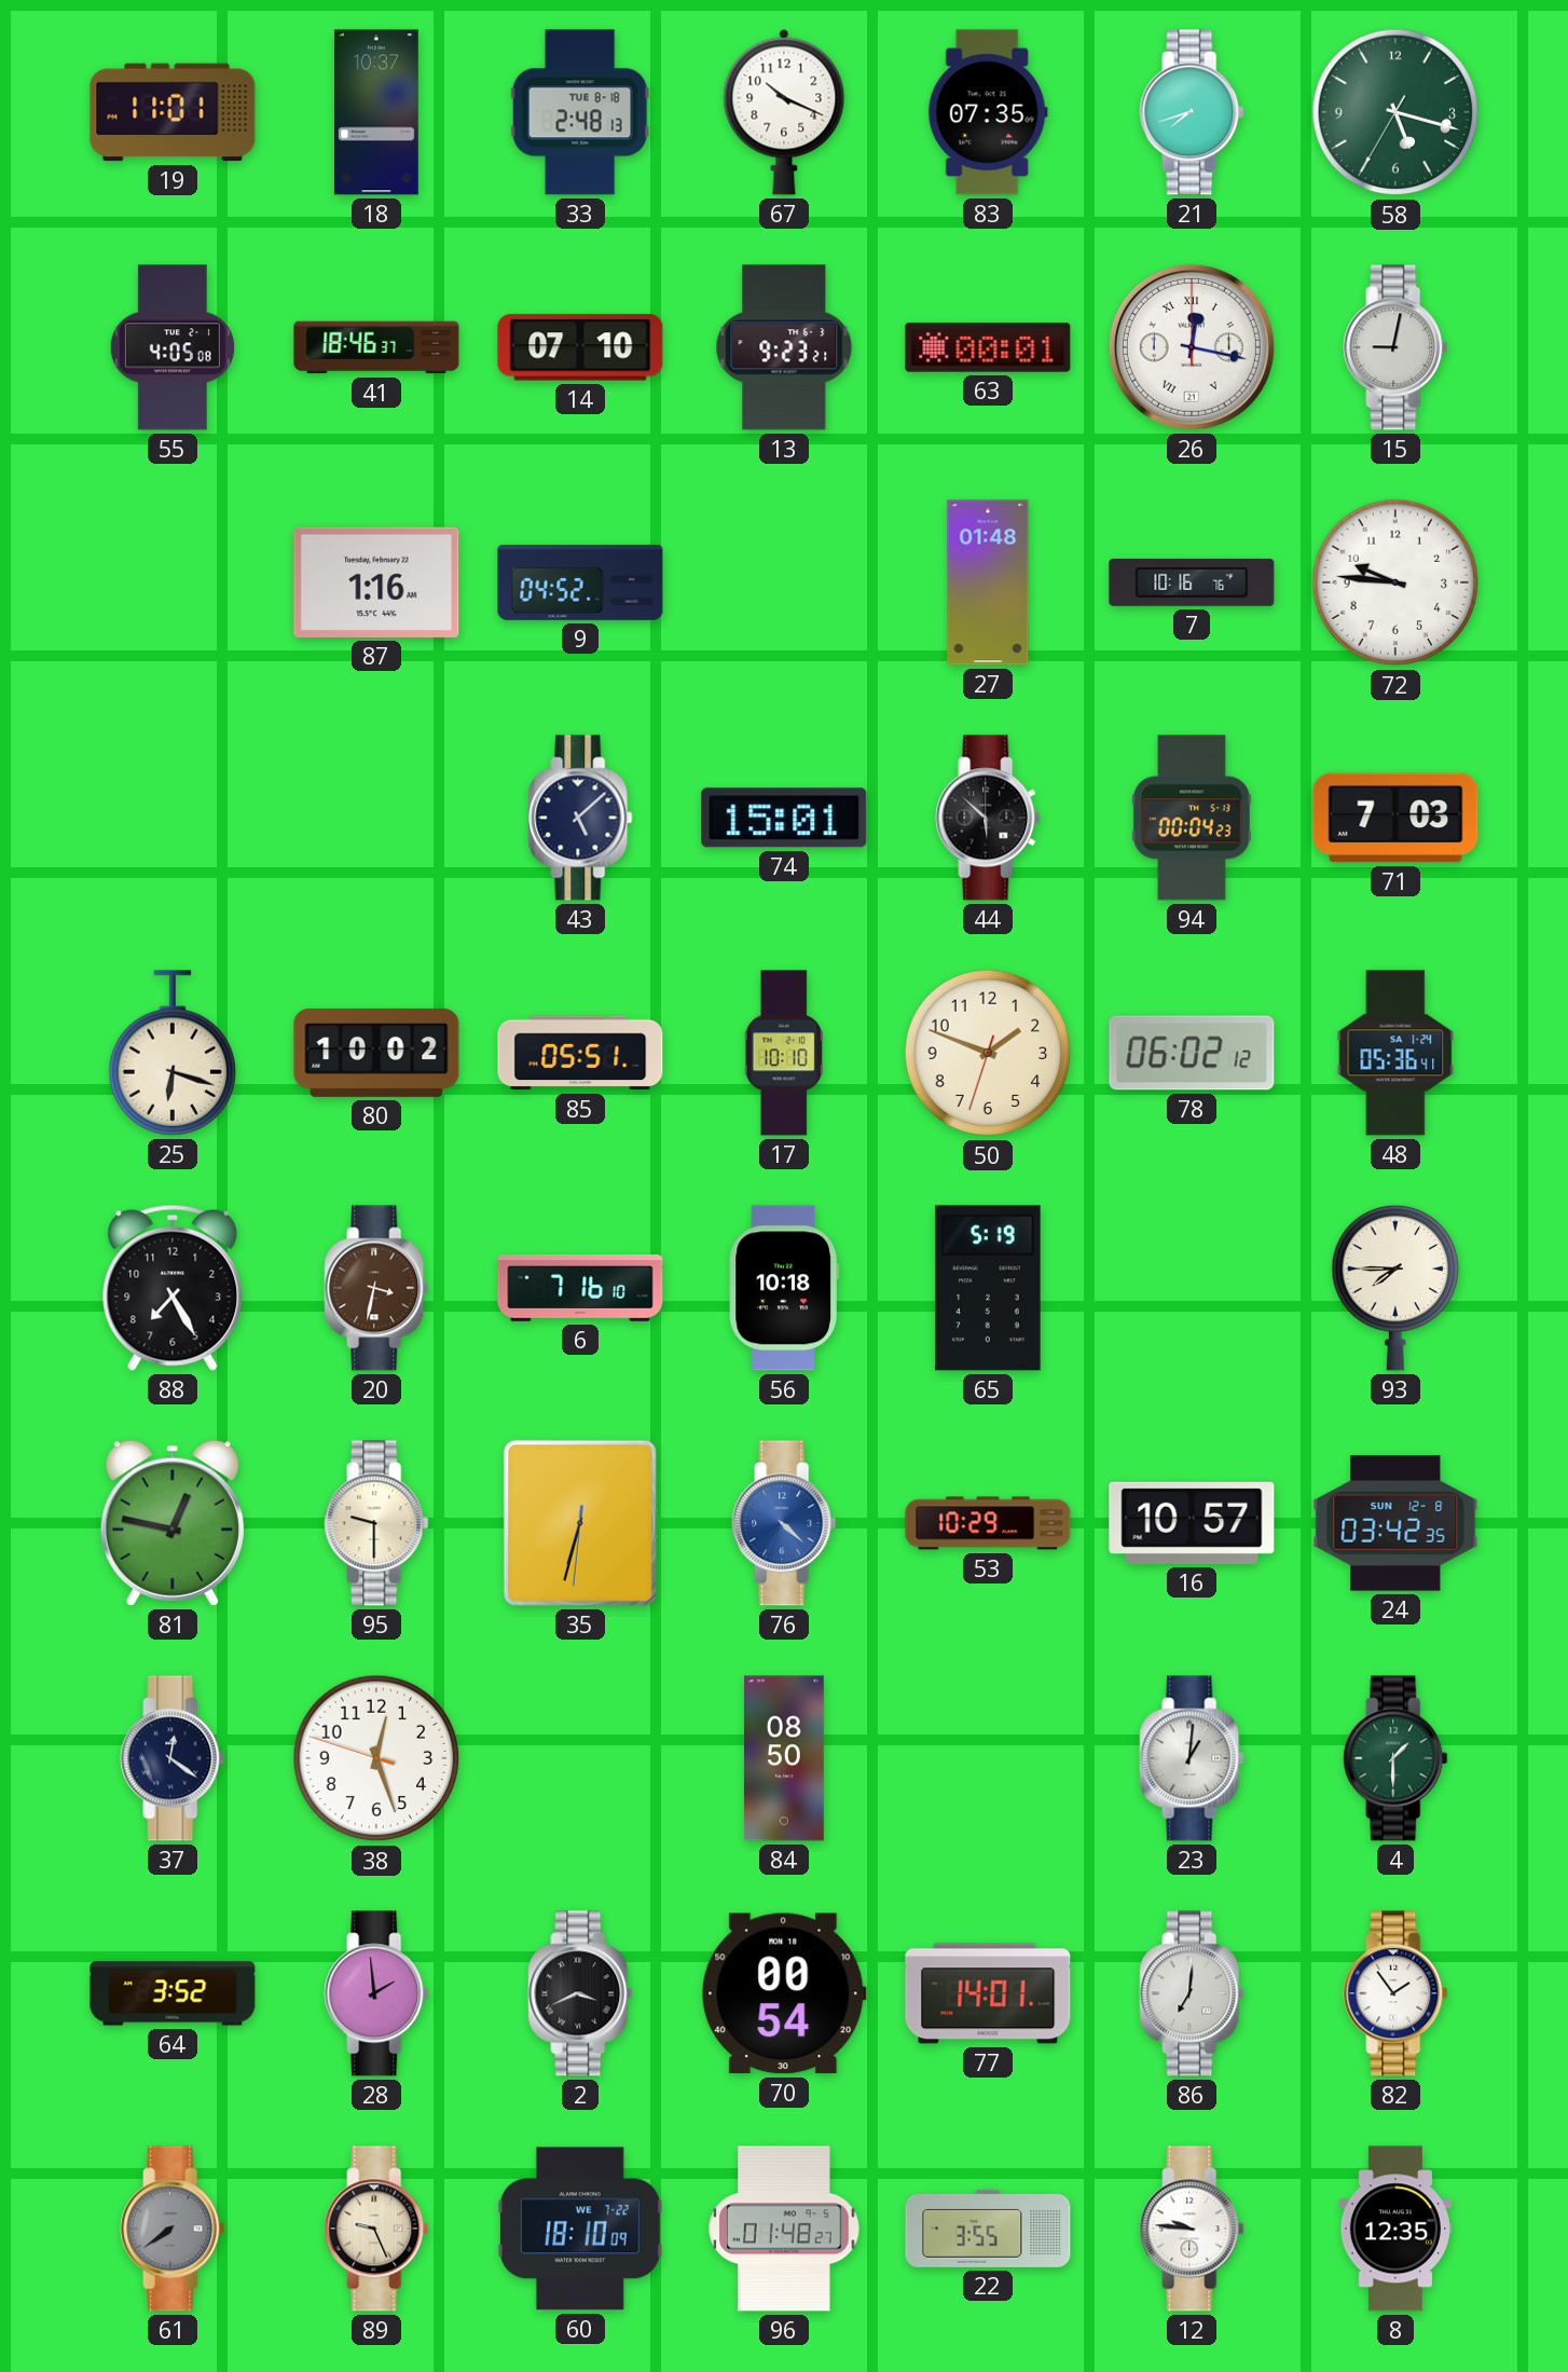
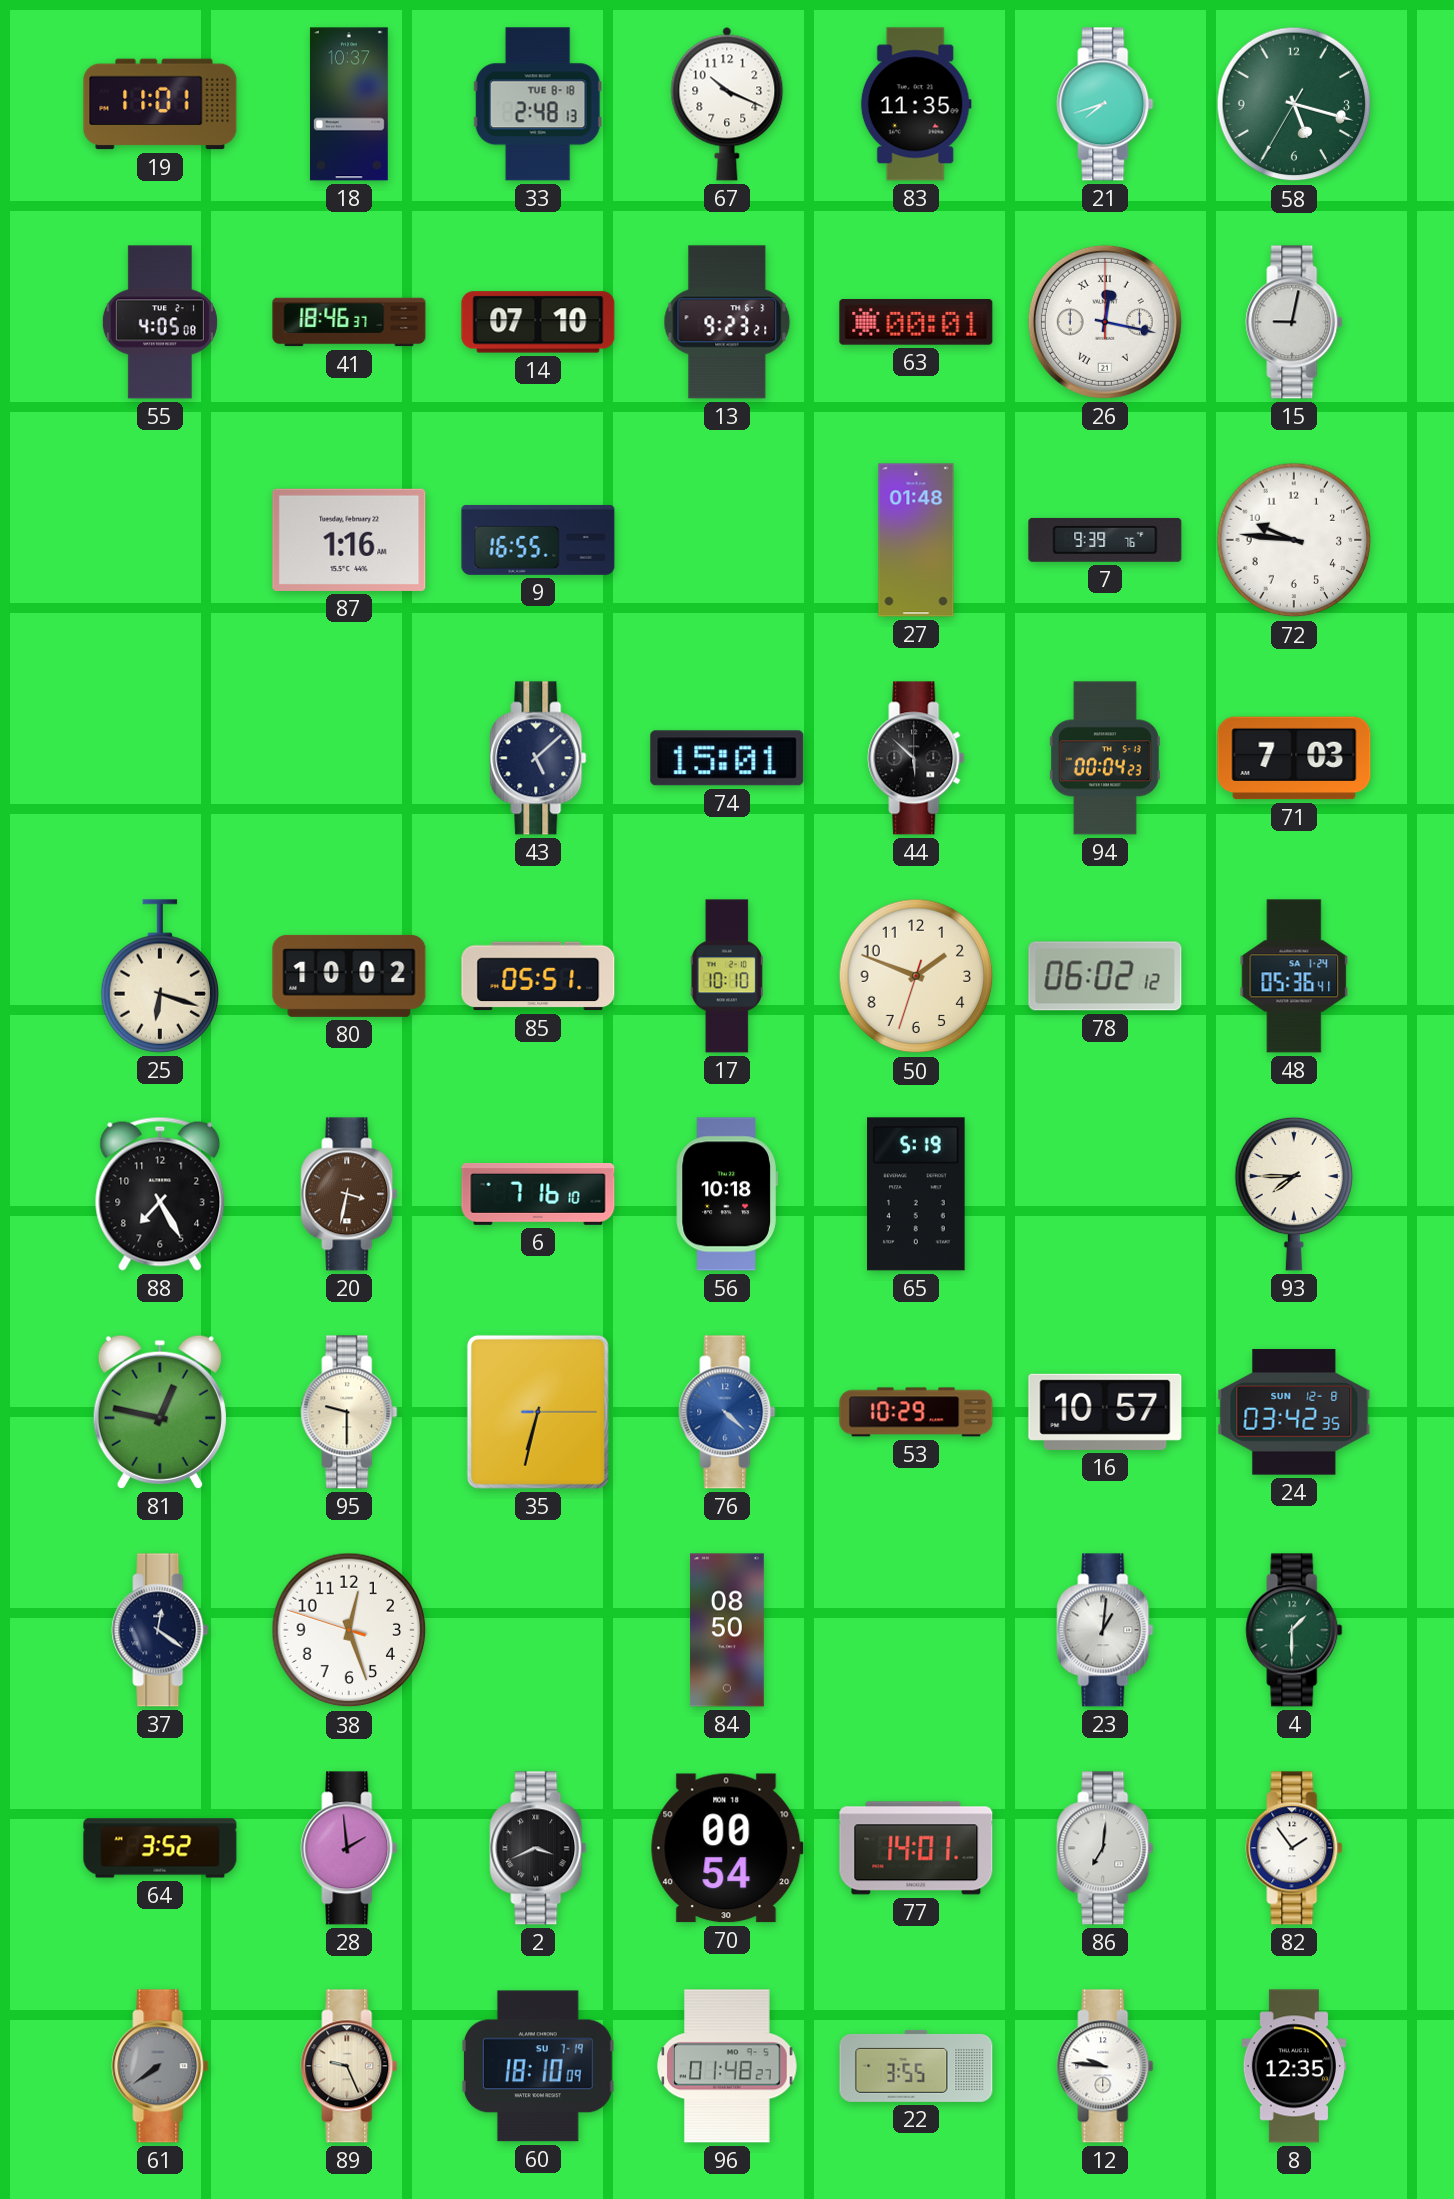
83: 07:35 -> 11:35 (916, 104)
9: 04:52 -> 16:55 (538, 540)
7: 10:16 -> 9:39 (1105, 540)
35: 6:32:31 -> 6:32:15 (538, 1412)
60 date: WE 7-22 -> SU 7-19 (538, 2066)
